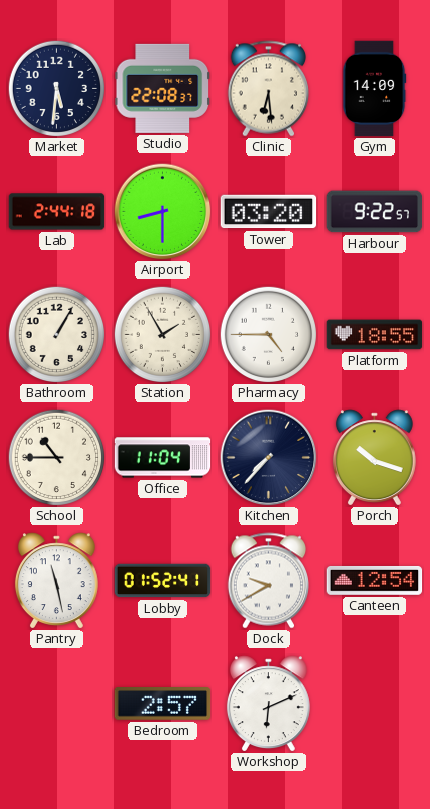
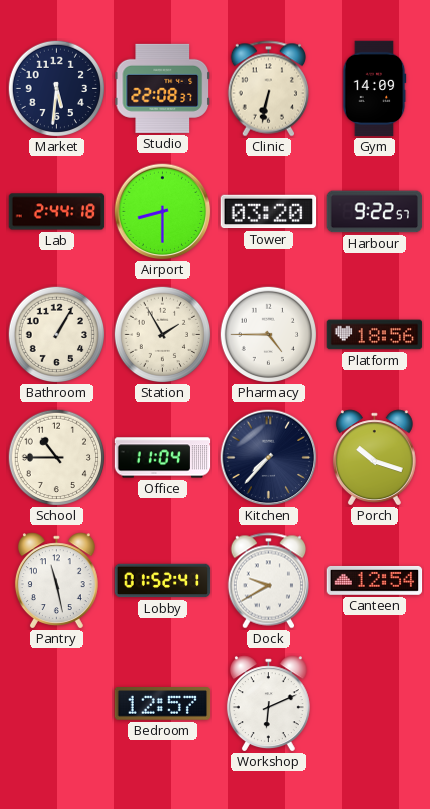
Clinic: 6:29 -> 6:32 (268, 89)
Platform: 18:55 -> 18:56 (375, 335)
Bedroom: 2:57 -> 12:57 (163, 704)
